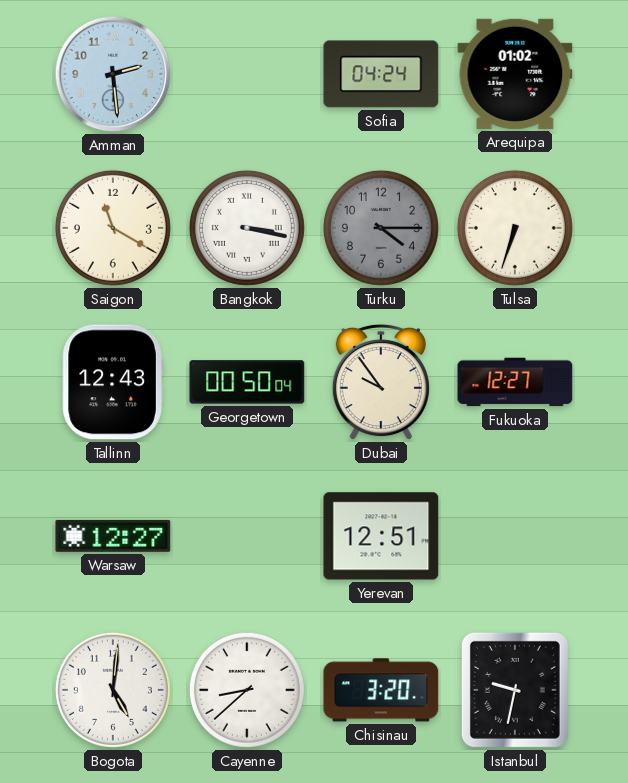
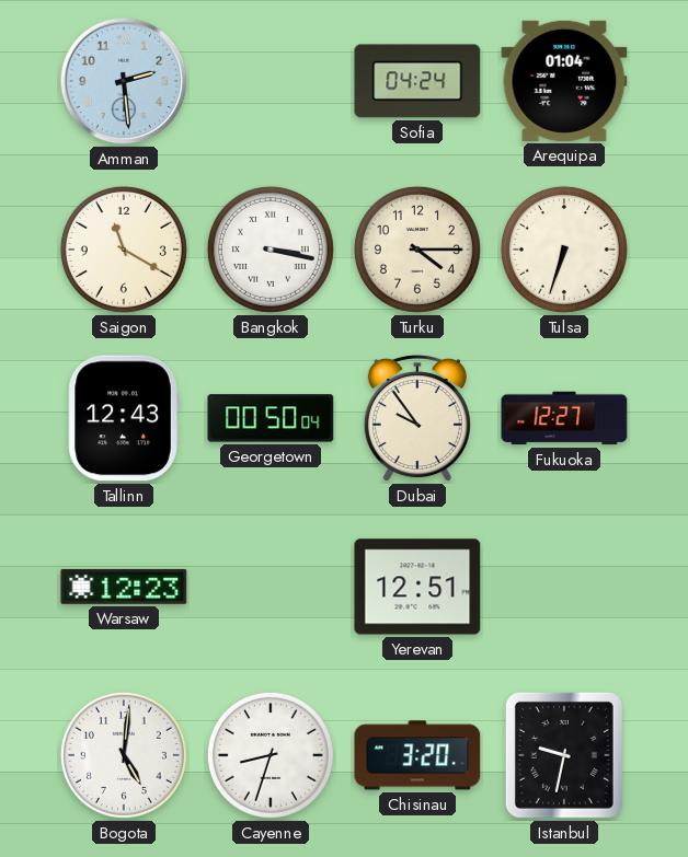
Arequipa: 01:02 -> 01:04 (564, 81)
Turku dial: grey -> cream (417, 250)
Warsaw: 12:27 -> 12:23 (124, 587)
Cayenne: 8:38 -> 8:33 (271, 755)
